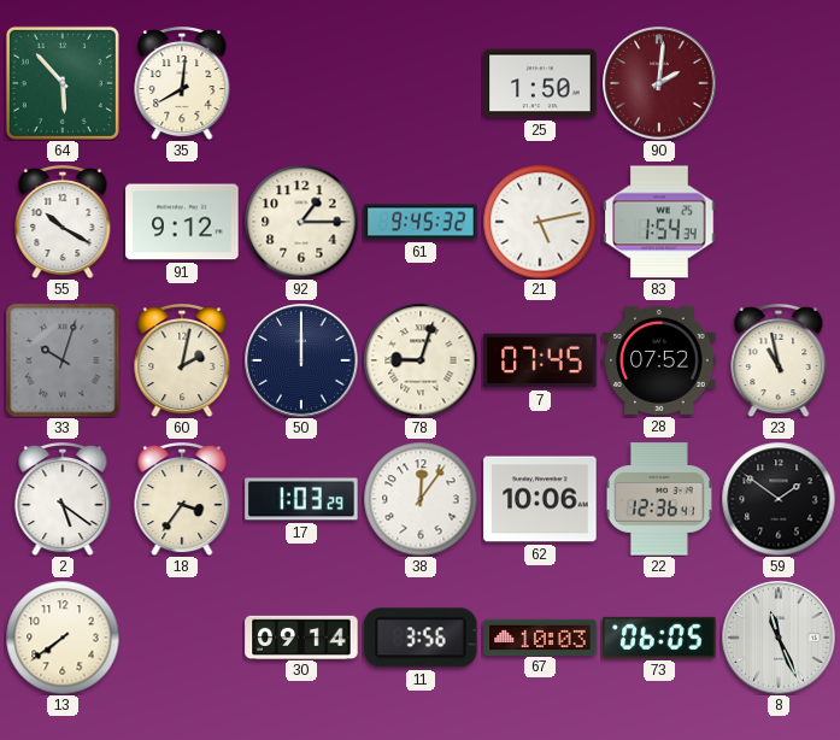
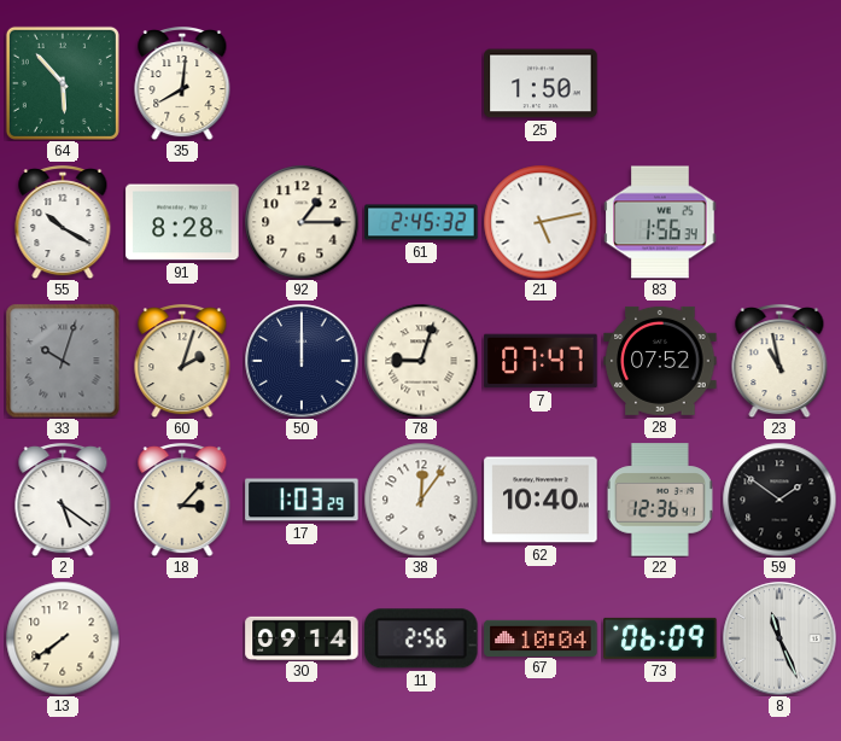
90: 2:01 -> none (659, 83)
91: 9:12 -> 8:28 (182, 222)
61: 9:45 -> 2:45 (421, 222)
83: 1:54 -> 1:56 (660, 222)
60: 2:02 -> 2:03 (182, 362)
7: 07:45 -> 07:47 (541, 361)
18: 3:36 -> 3:07 (182, 501)
62: 10:06 -> 10:40 (541, 500)
11: 3:56 -> 2:56 (421, 638)
67: 10:03 -> 10:04 (541, 637)
73: 06:05 -> 06:09 (660, 638)
